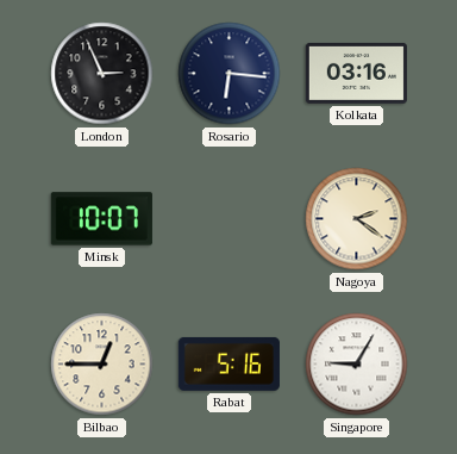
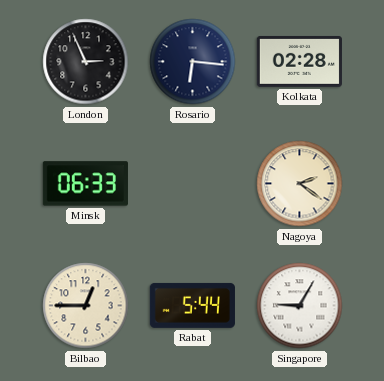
Kolkata: 03:16 -> 02:28 (299, 61)
Minsk: 10:07 -> 06:33 (85, 184)
Rabat: 5:16 -> 5:44 (192, 305)
